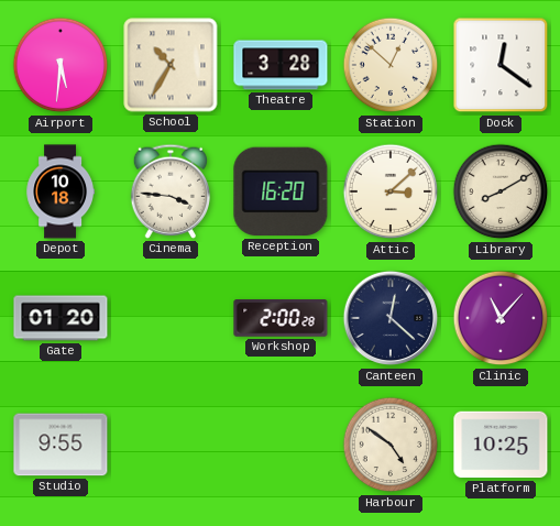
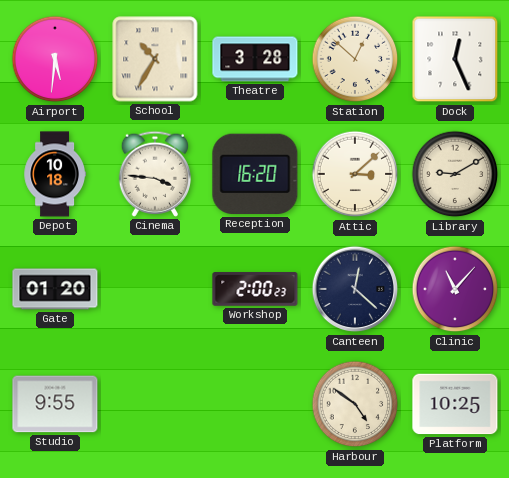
Dock: 12:21 -> 12:26 (455, 59)
Library: 8:10 -> 9:10 (455, 174)
Workshop: 2:00:28 -> 2:00:23 (255, 289)
